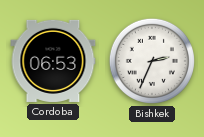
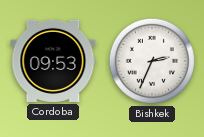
Cordoba: 06:53 -> 09:53 (53, 61)
